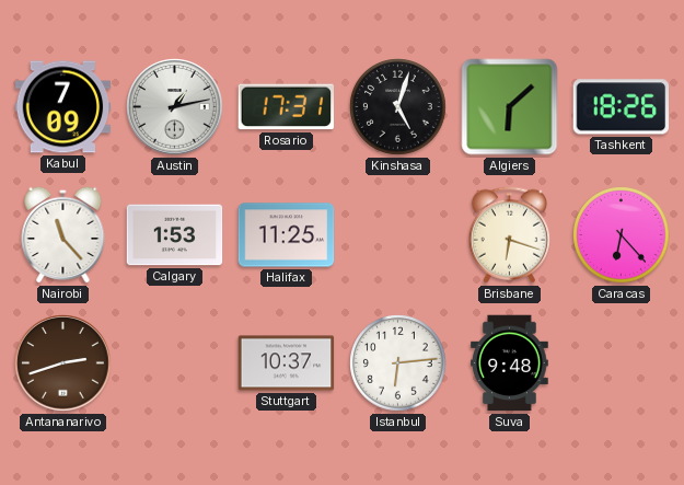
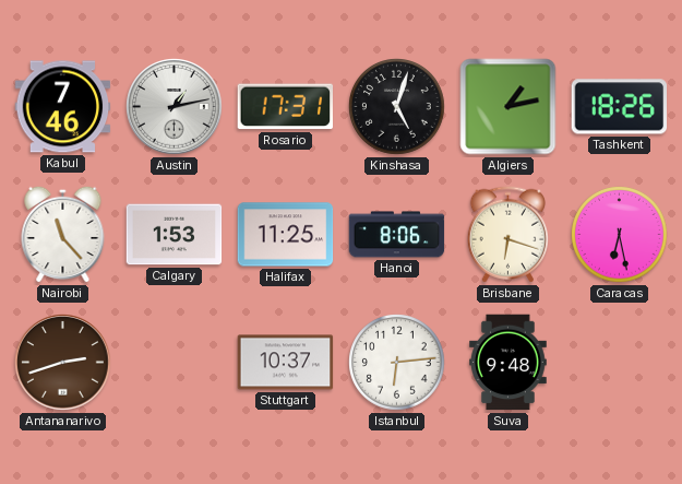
Kabul: 7:09 -> 7:46 (63, 107)
Algiers: 6:08 -> 1:13 (508, 107)
Hanoi: none -> 8:06 (397, 235)
Caracas: 6:23 -> 6:28 (620, 235)
